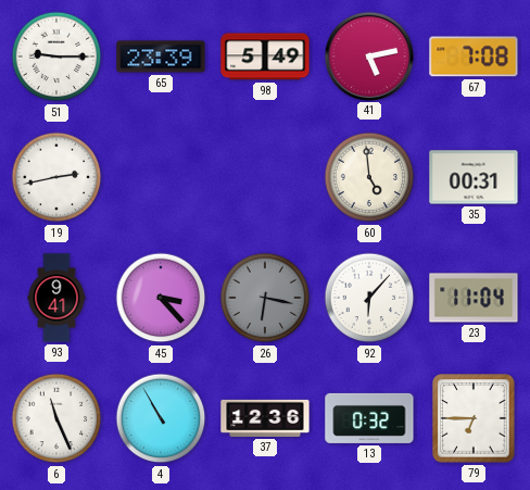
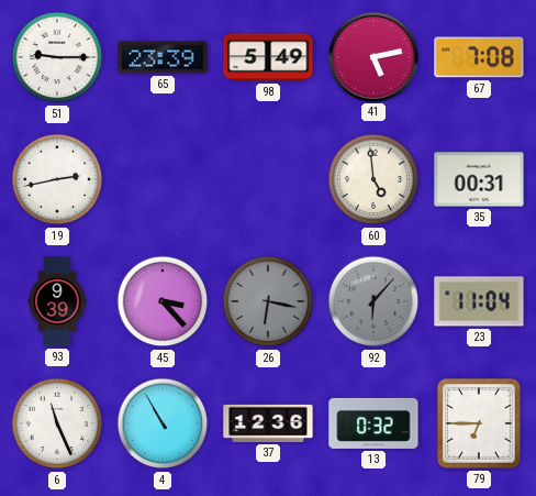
93: 9:41 -> 9:39 (57, 301)
92 dial: white -> grey (373, 301)
